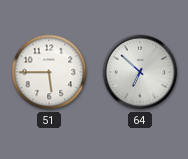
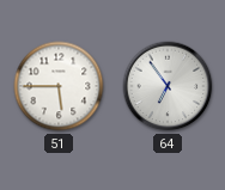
64: 6:52 -> 6:54 (168, 86)
